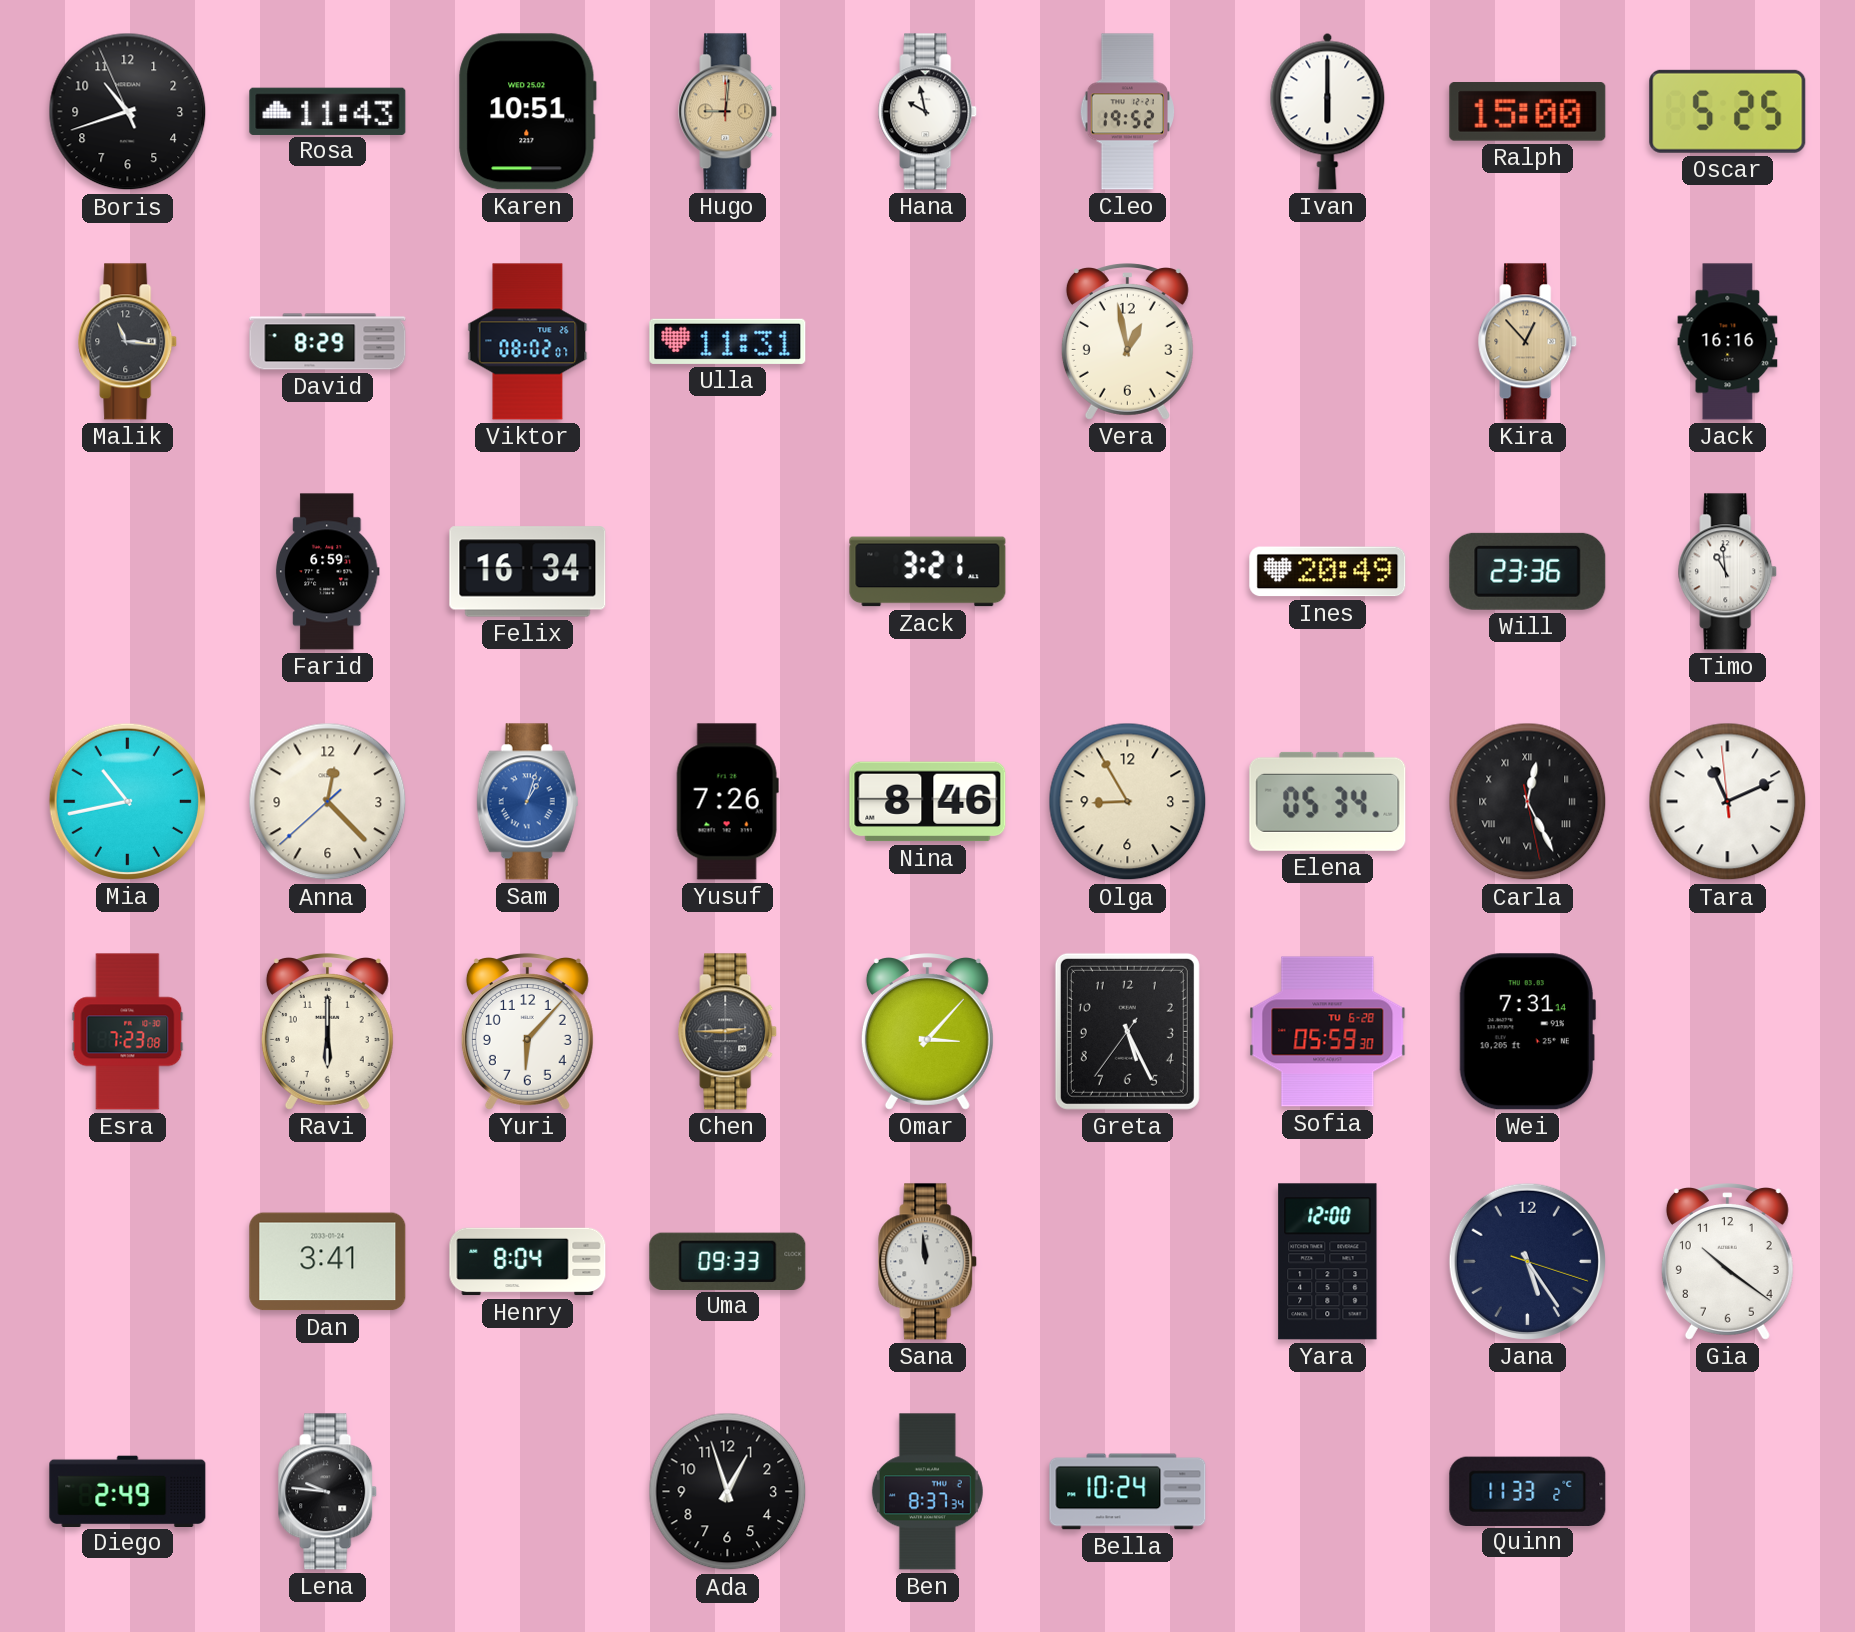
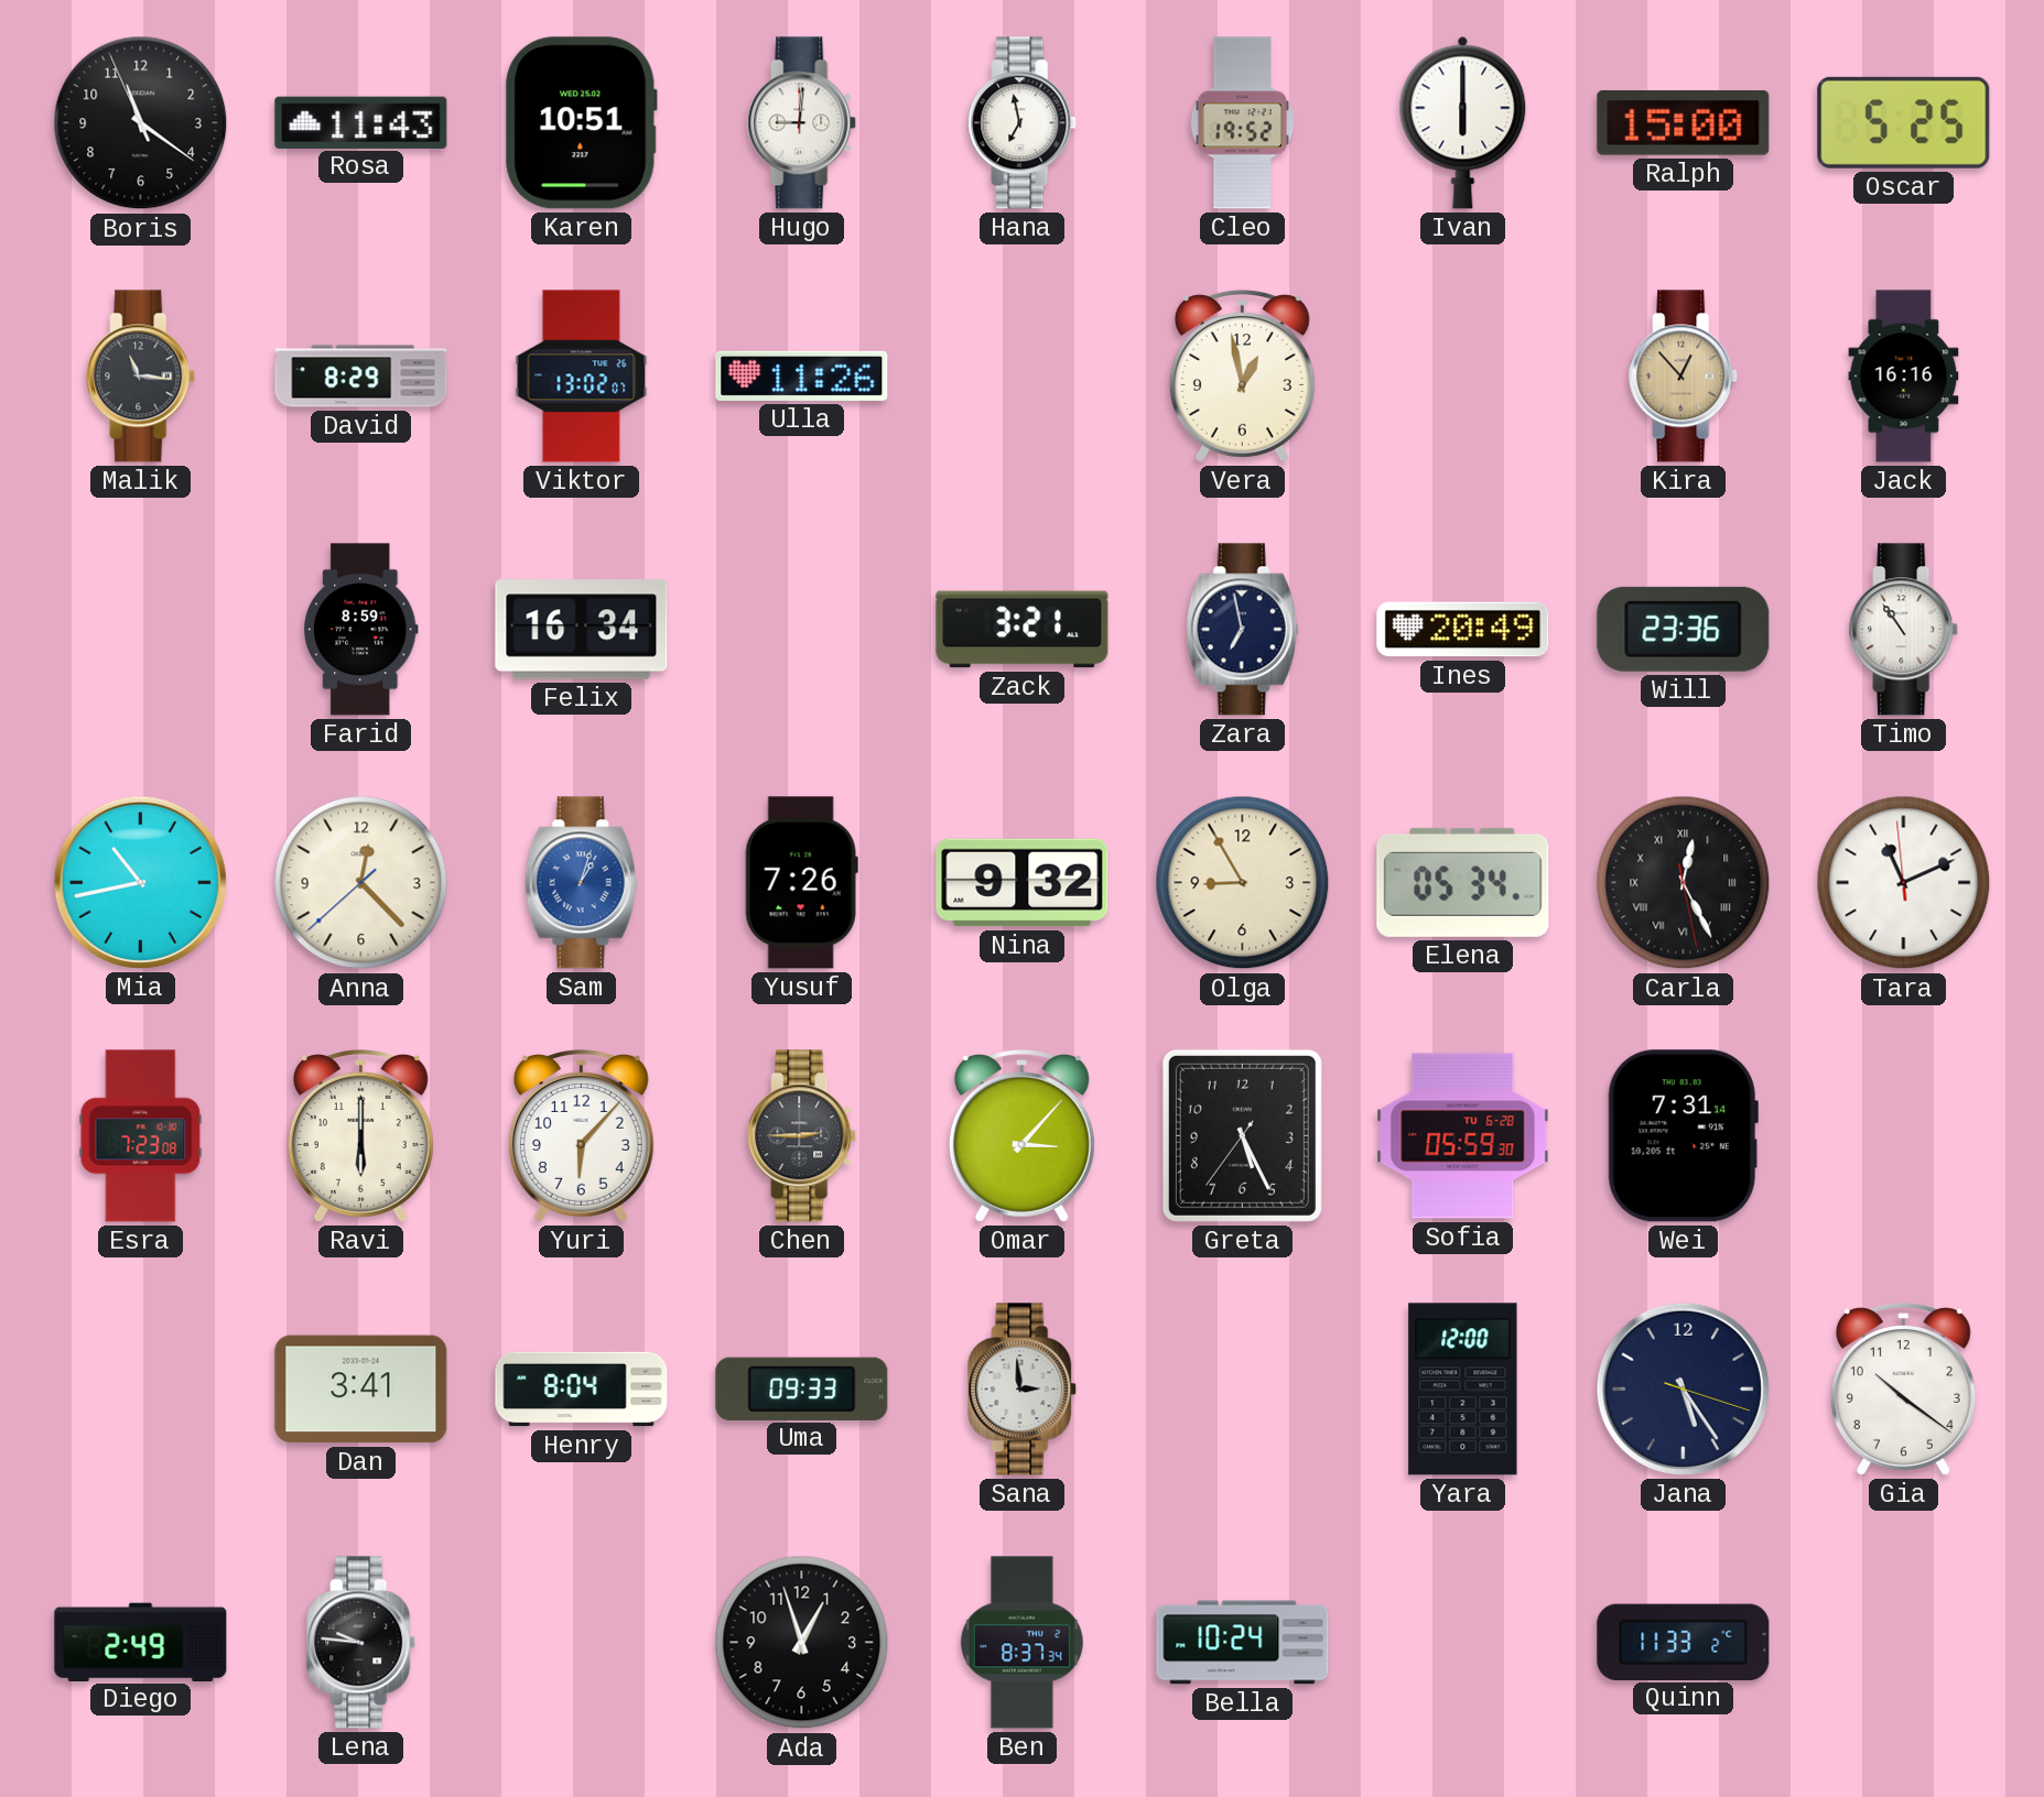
Boris: 10:41 -> 11:20 (141, 123)
Hugo dial: champagne -> white (802, 123)
Hana: 9:58 -> 6:58 (1023, 123)
Viktor: 08:02 -> 13:02 (582, 377)
Ulla: 11:31 -> 11:26 (802, 375)
Farid: 6:59 -> 8:59 (360, 630)
Zara: none -> 6:58 (1243, 630)
Timo: 10:59 -> 10:54 (1904, 630)
Nina: 8:46 -> 9:32 (1023, 883)
Sana: 11:59 -> 2:59 (1023, 1390)
